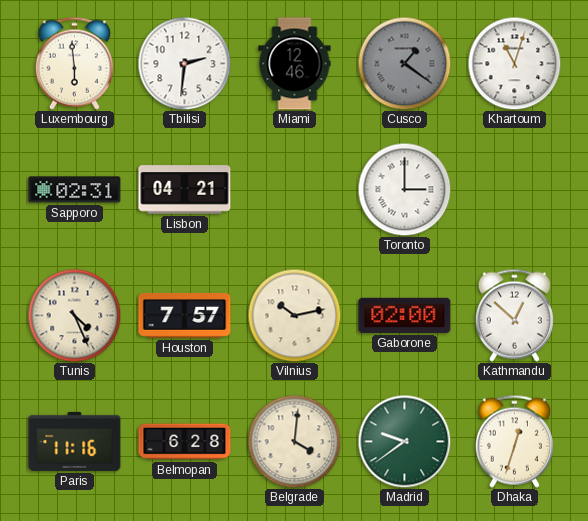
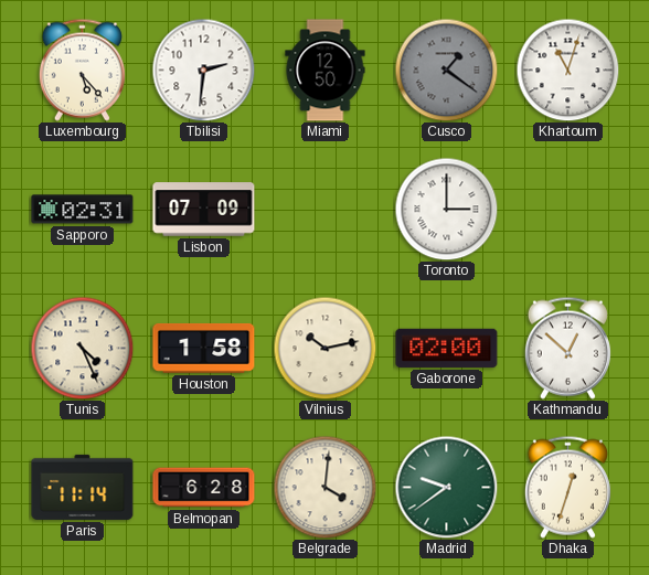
Luxembourg: 5:59 -> 5:23 (82, 70)
Miami: 12:46 -> 12:50 (326, 71)
Lisbon: 04:21 -> 07:09 (204, 210)
Houston: 7:57 -> 1:58 (204, 348)
Paris: 11:16 -> 11:14 (83, 487)
